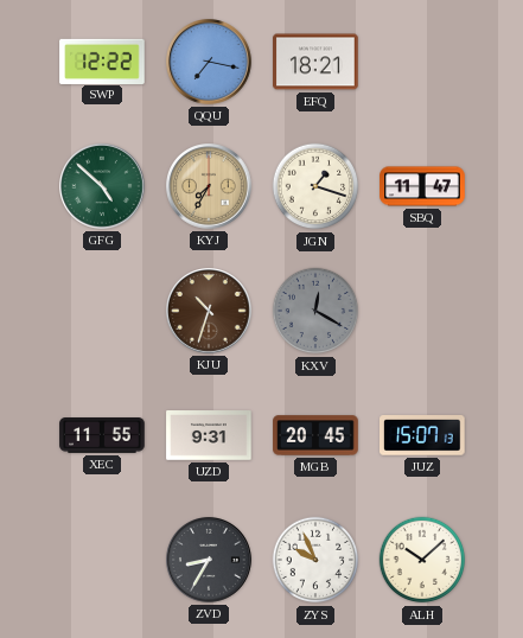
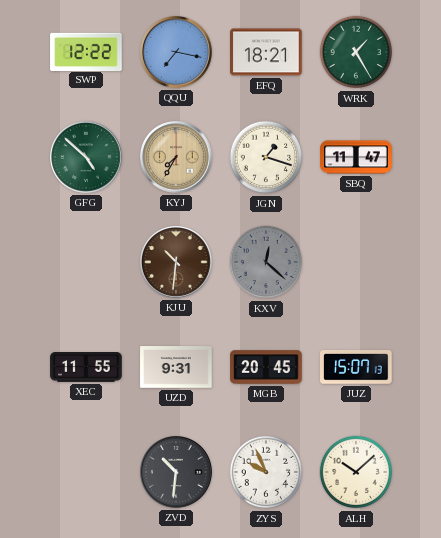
WRK: none -> 1:25 (356, 52)
KJU: 10:33 -> 10:31 (177, 263)
KXV: 12:20 -> 12:22 (266, 262)
ZVD: 8:35 -> 10:31 (177, 473)
